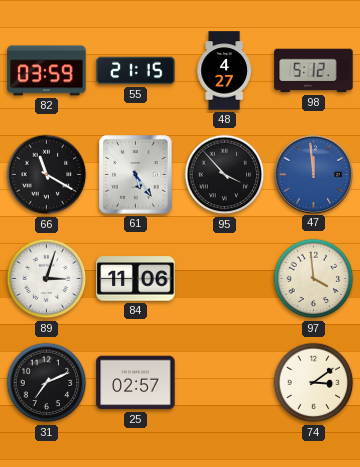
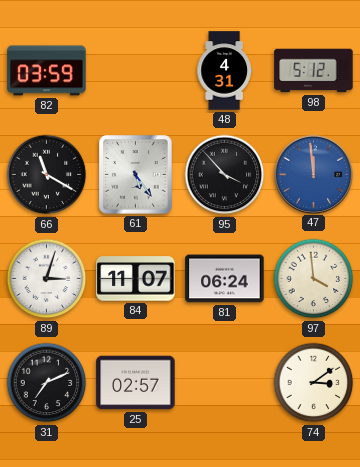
55: 21:15 -> none (136, 71)
48: 4:27 -> 4:31 (224, 71)
84: 11:06 -> 11:07 (136, 279)
81: none -> 06:24 (225, 279)
